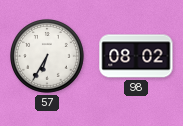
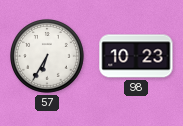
98: 08:02 -> 10:23 (136, 56)
